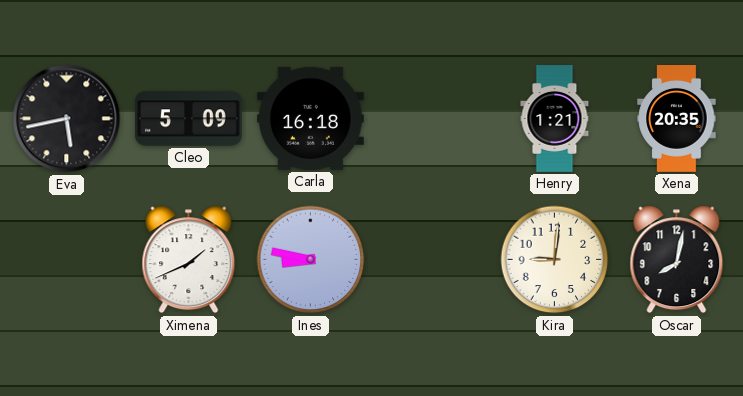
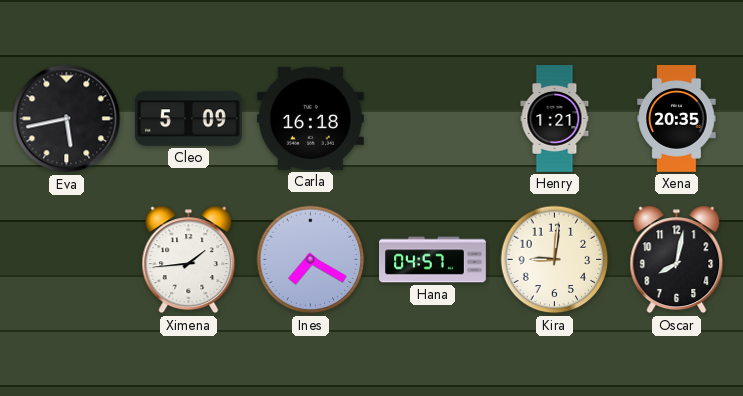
Ximena: 1:41 -> 1:44 (189, 260)
Ines: 8:47 -> 7:20 (311, 260)
Hana: none -> 04:57 (433, 260)
